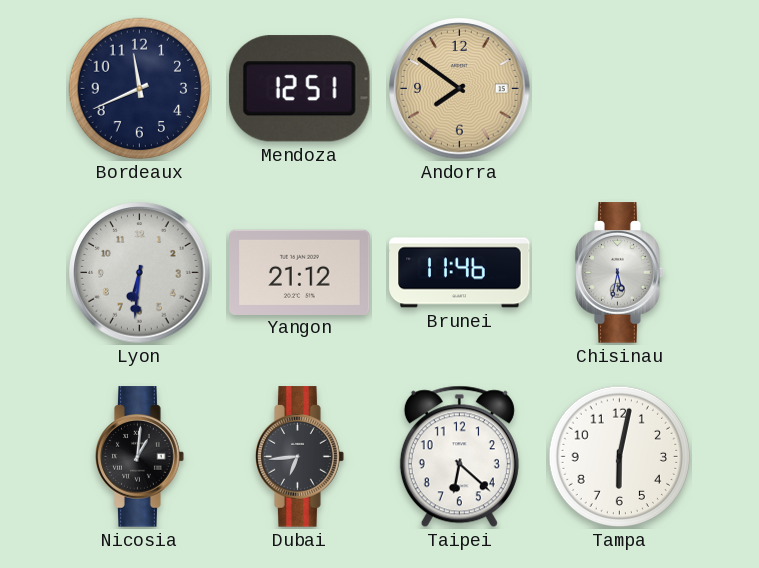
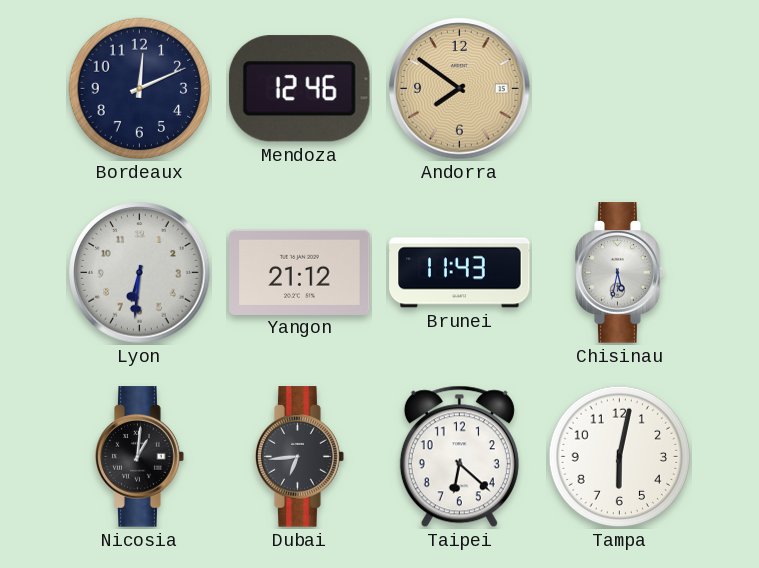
Bordeaux: 11:41 -> 12:11 (140, 89)
Mendoza: 12:51 -> 12:46 (299, 89)
Brunei: 11:46 -> 11:43 (460, 273)
